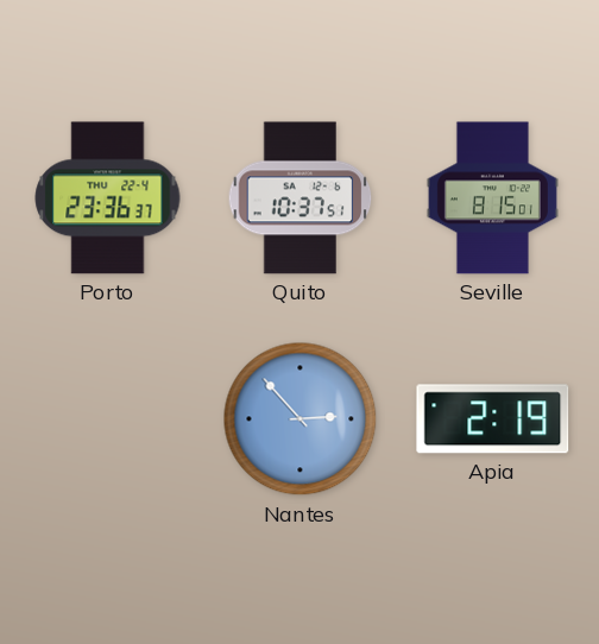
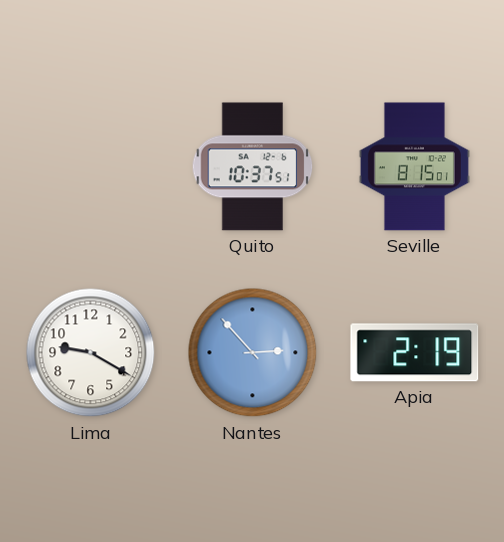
Porto: 23:36 -> none (108, 198)
Lima: none -> 9:20 (91, 353)
